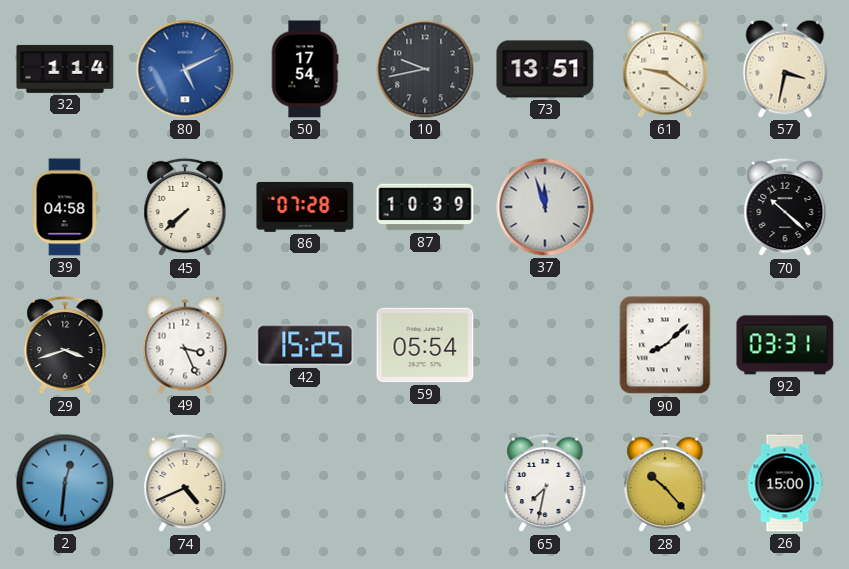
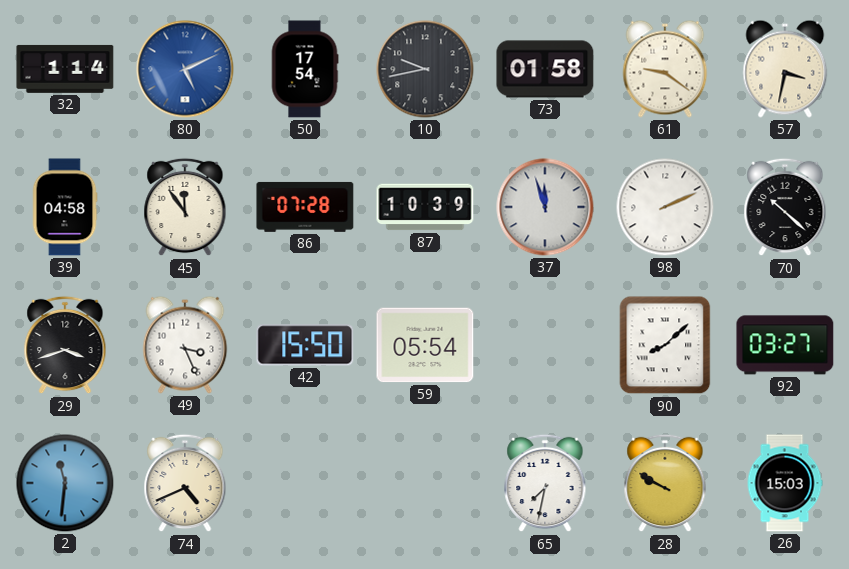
73: 13:51 -> 01:58 (545, 69)
45: 7:38 -> 11:54 (185, 207)
98: none -> 2:11 (665, 207)
42: 15:25 -> 15:50 (305, 345)
92: 03:31 -> 03:27 (785, 345)
2: 12:31 -> 11:31 (65, 483)
28: 10:23 -> 9:50 (665, 483)
26: 15:00 -> 15:03 (785, 483)
